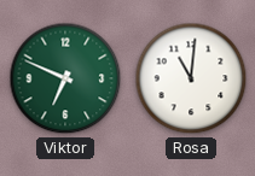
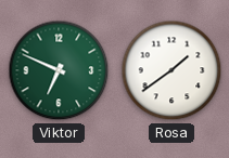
Rosa: 11:01 -> 1:39 (171, 70)
